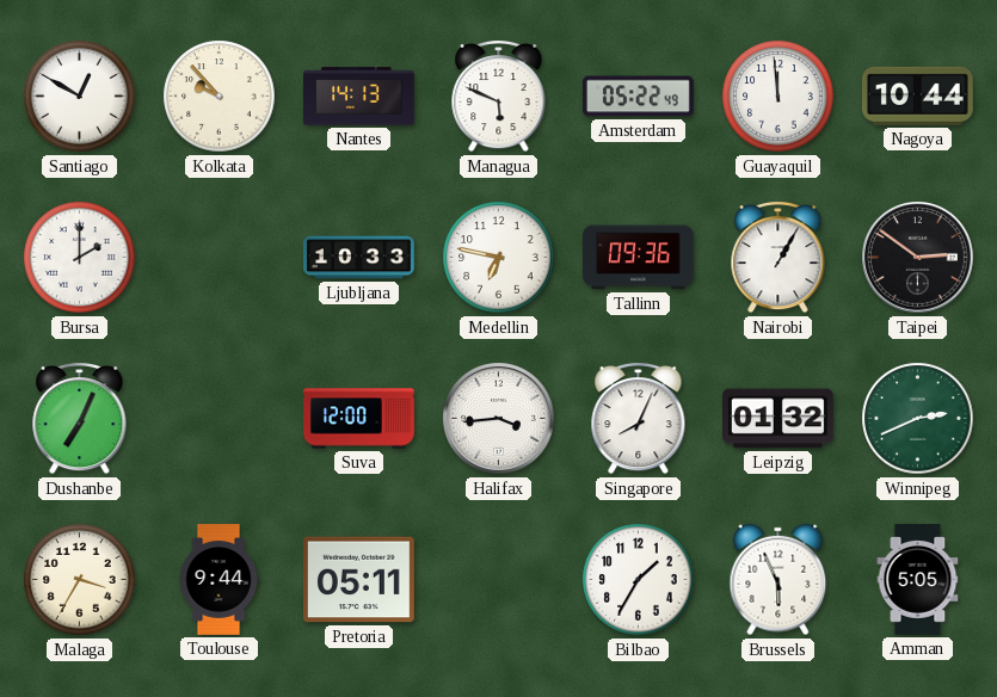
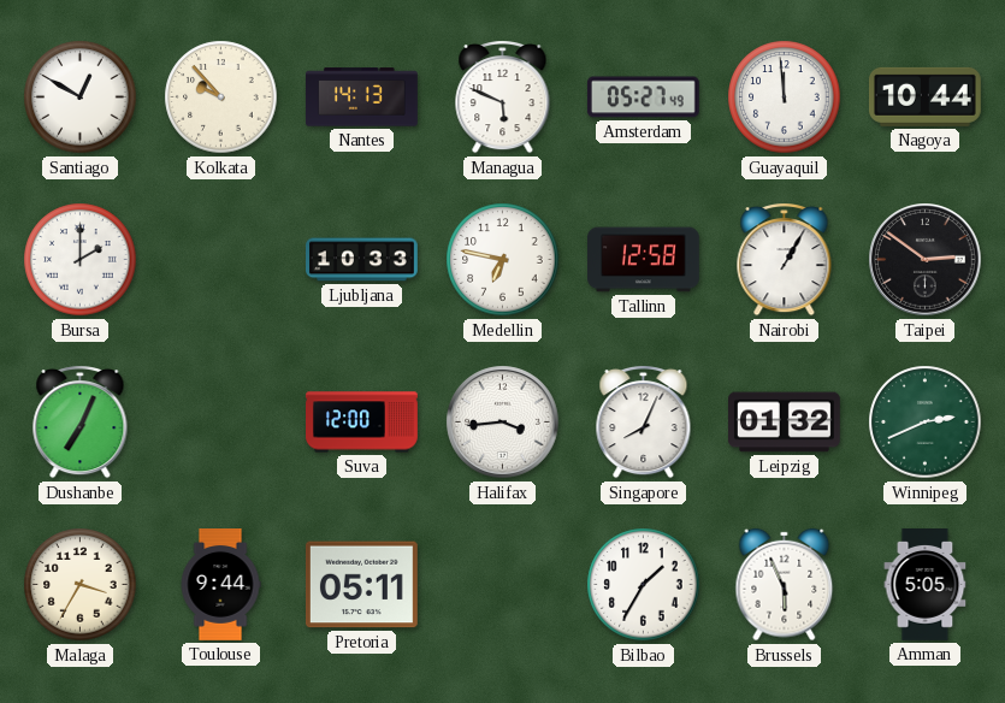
Amsterdam: 05:22 -> 05:27 (643, 98)
Tallinn: 09:36 -> 12:58 (644, 260)
